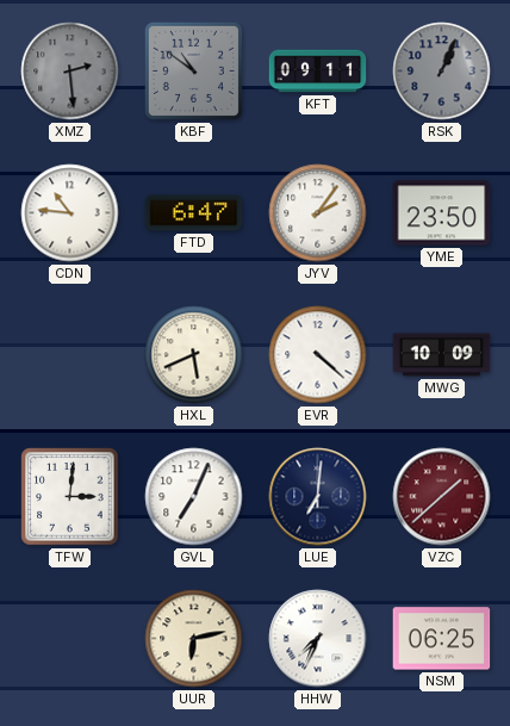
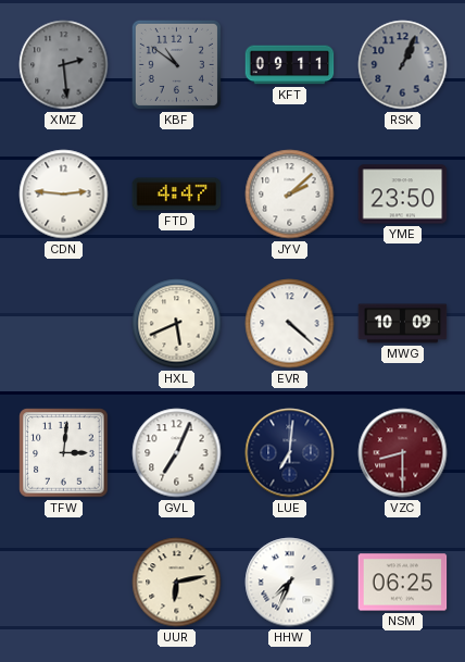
CDN: 10:46 -> 2:46 (64, 195)
FTD: 6:47 -> 4:47 (177, 195)
JYV: 2:06 -> 2:08 (290, 195)
VZC: 1:38 -> 8:30 (403, 453)
